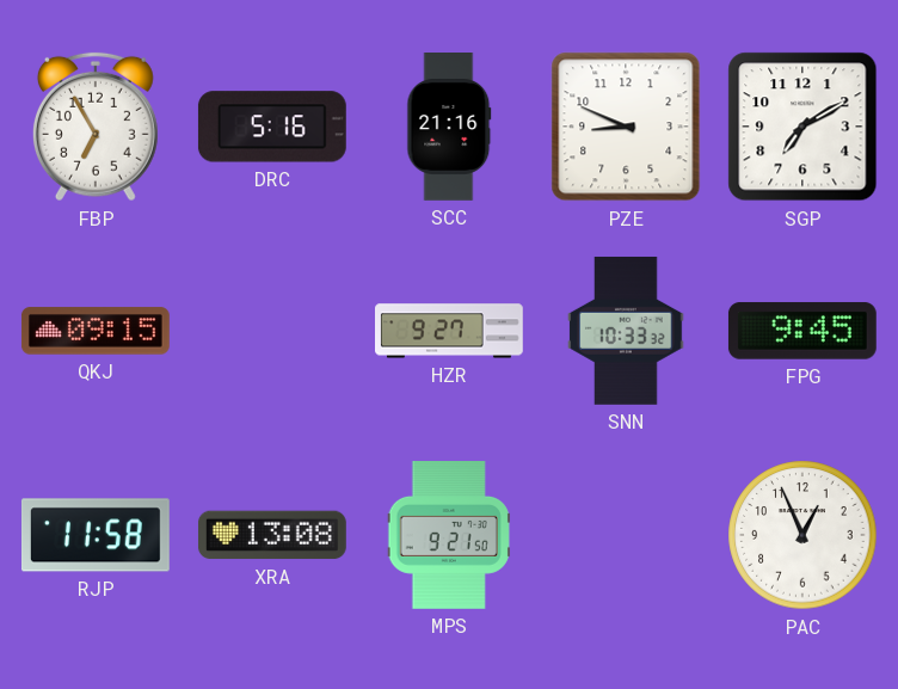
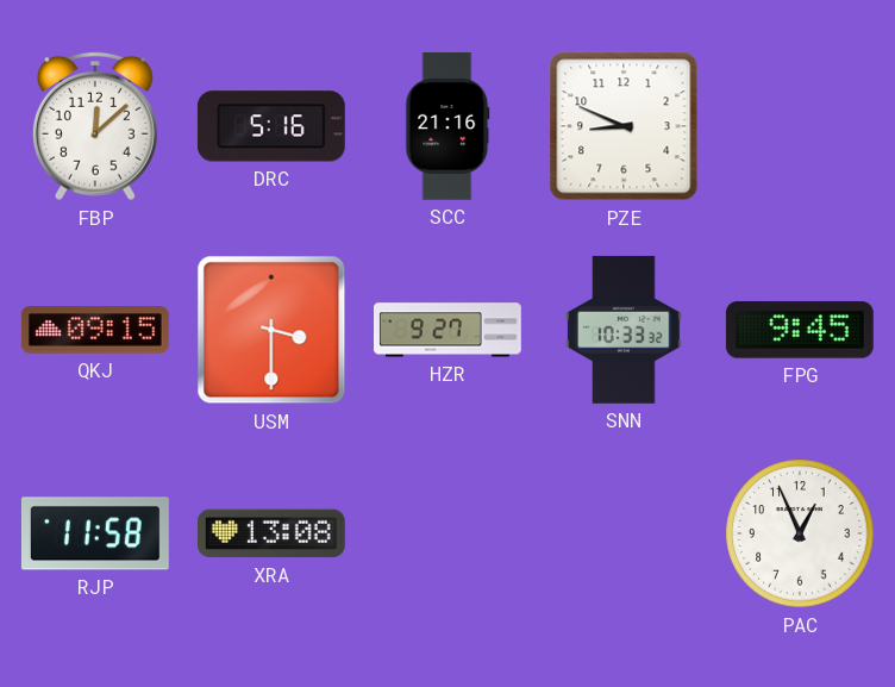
FBP: 6:55 -> 12:08 (95, 126)
SGP: 7:10 -> none (802, 127)
USM: none -> 3:30 (271, 330)
MPS: 9:21 -> none (449, 536)
